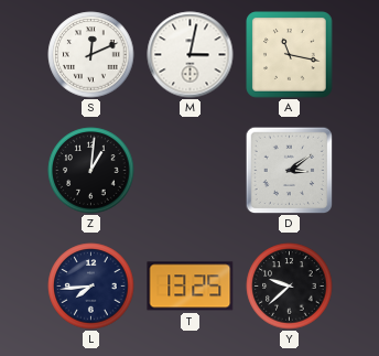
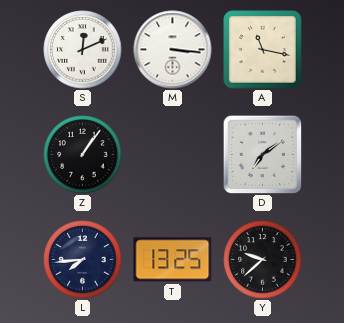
M: 3:02 -> 3:16 (173, 50)
Z: 1:01 -> 1:06 (83, 155)
D: 3:09 -> 7:09 (262, 154)
